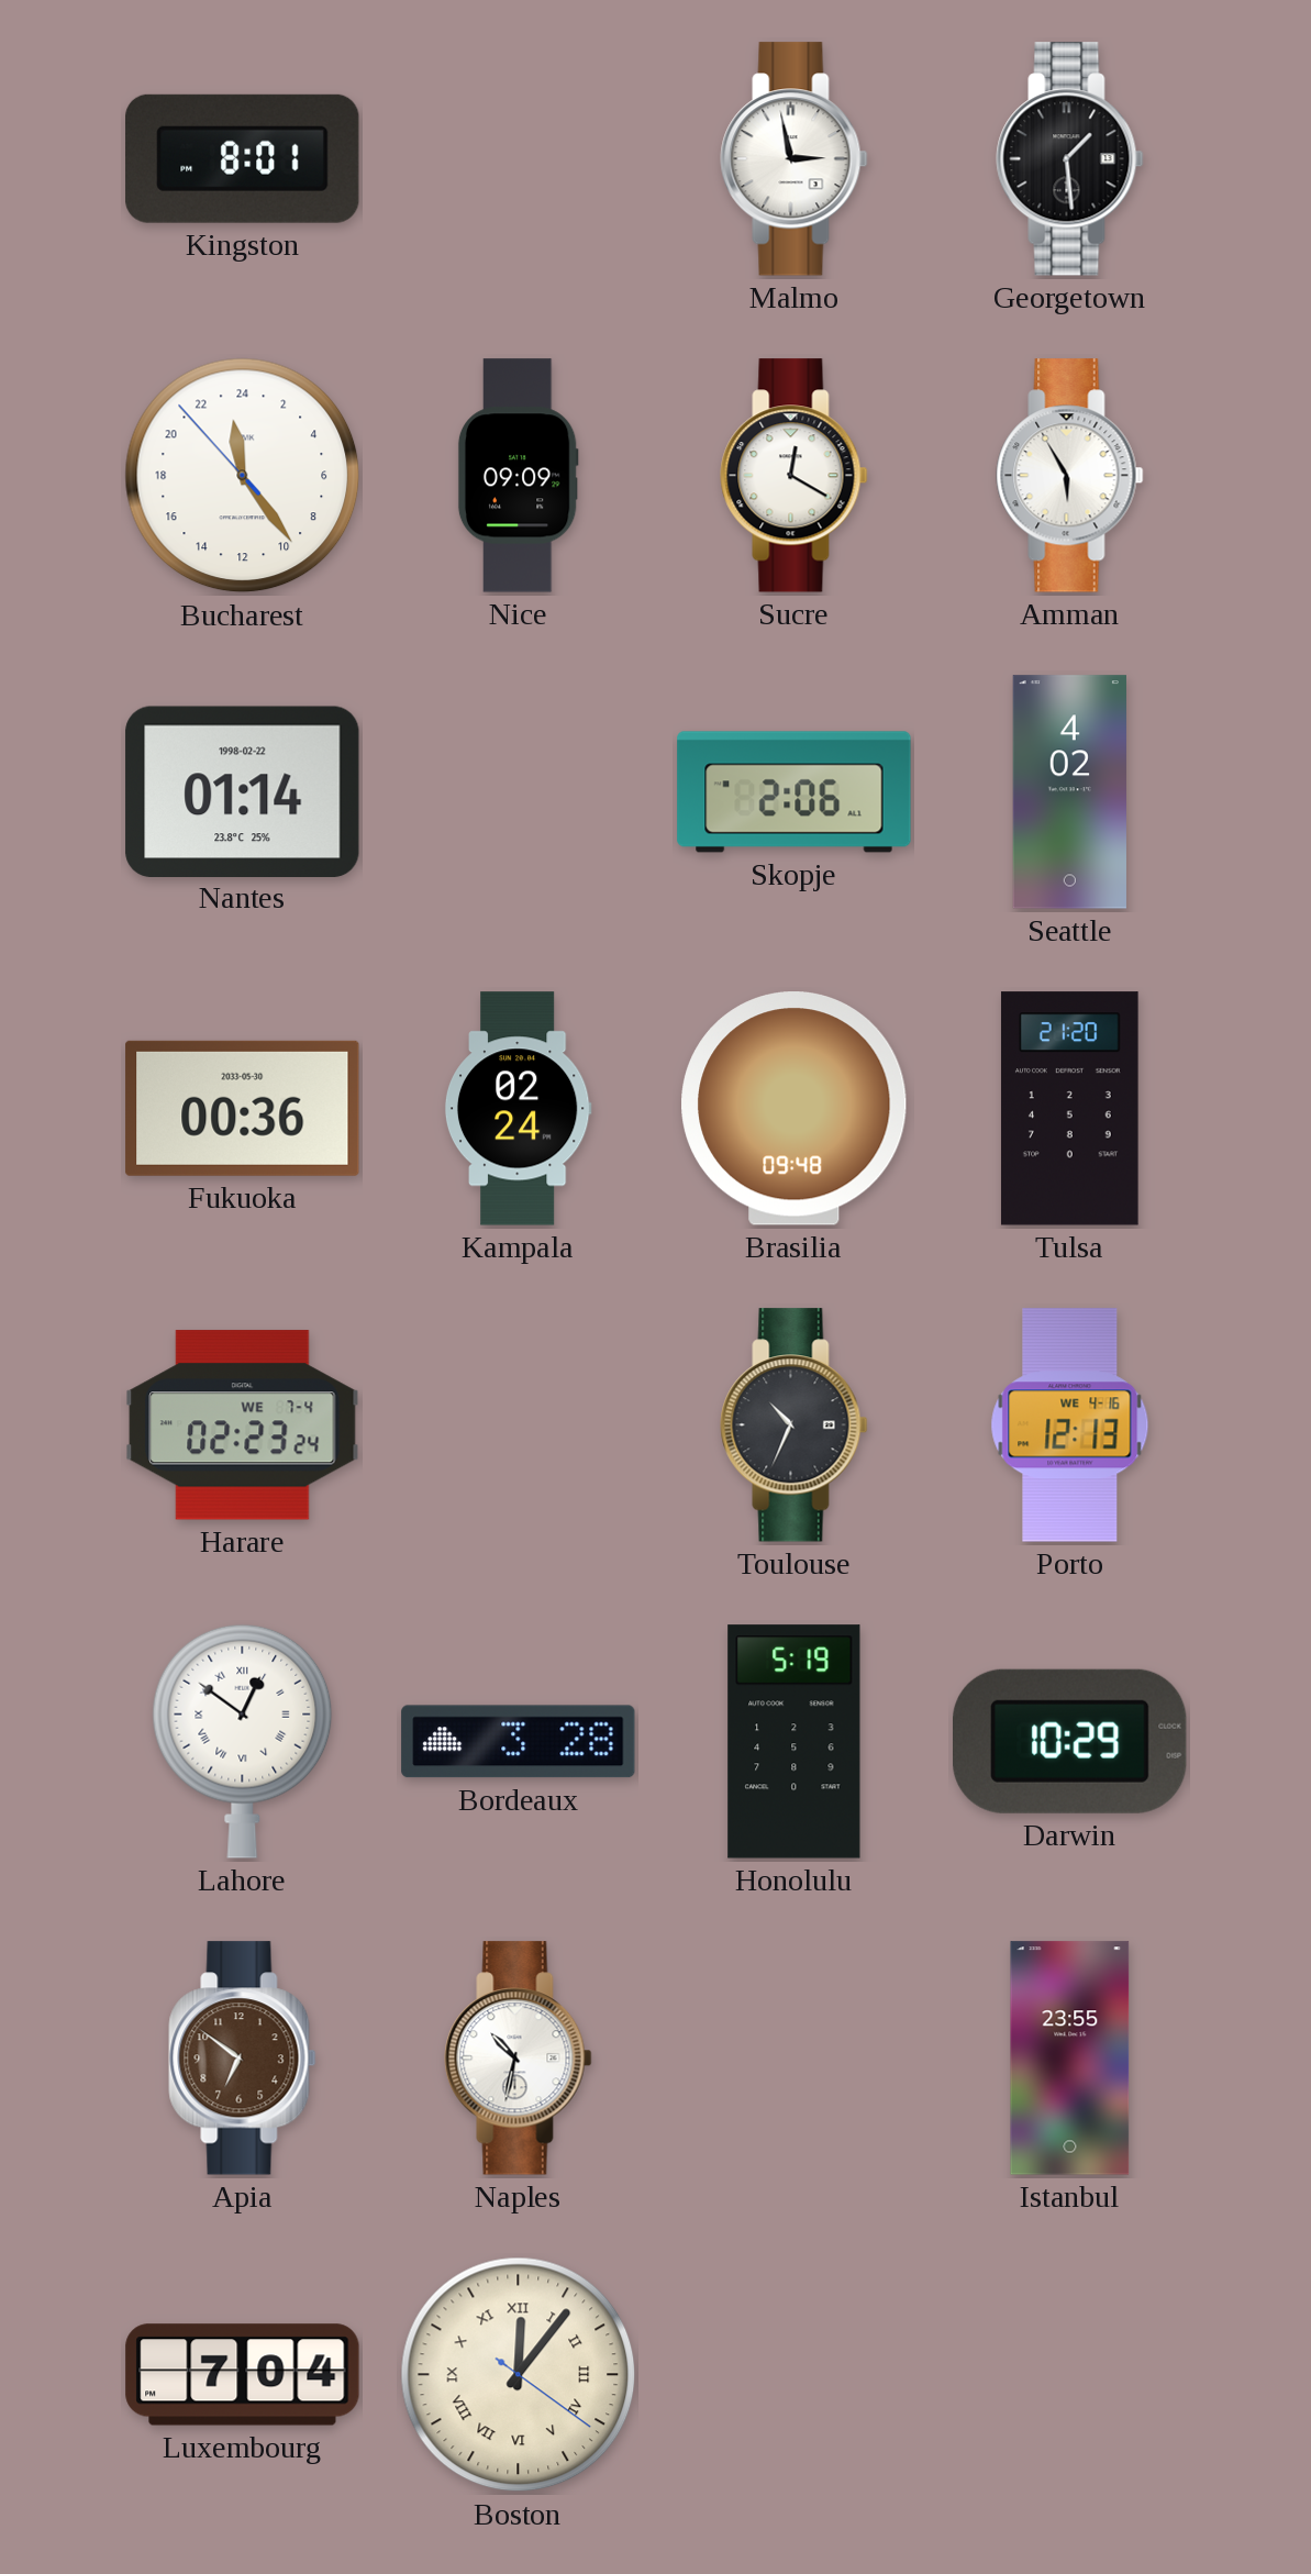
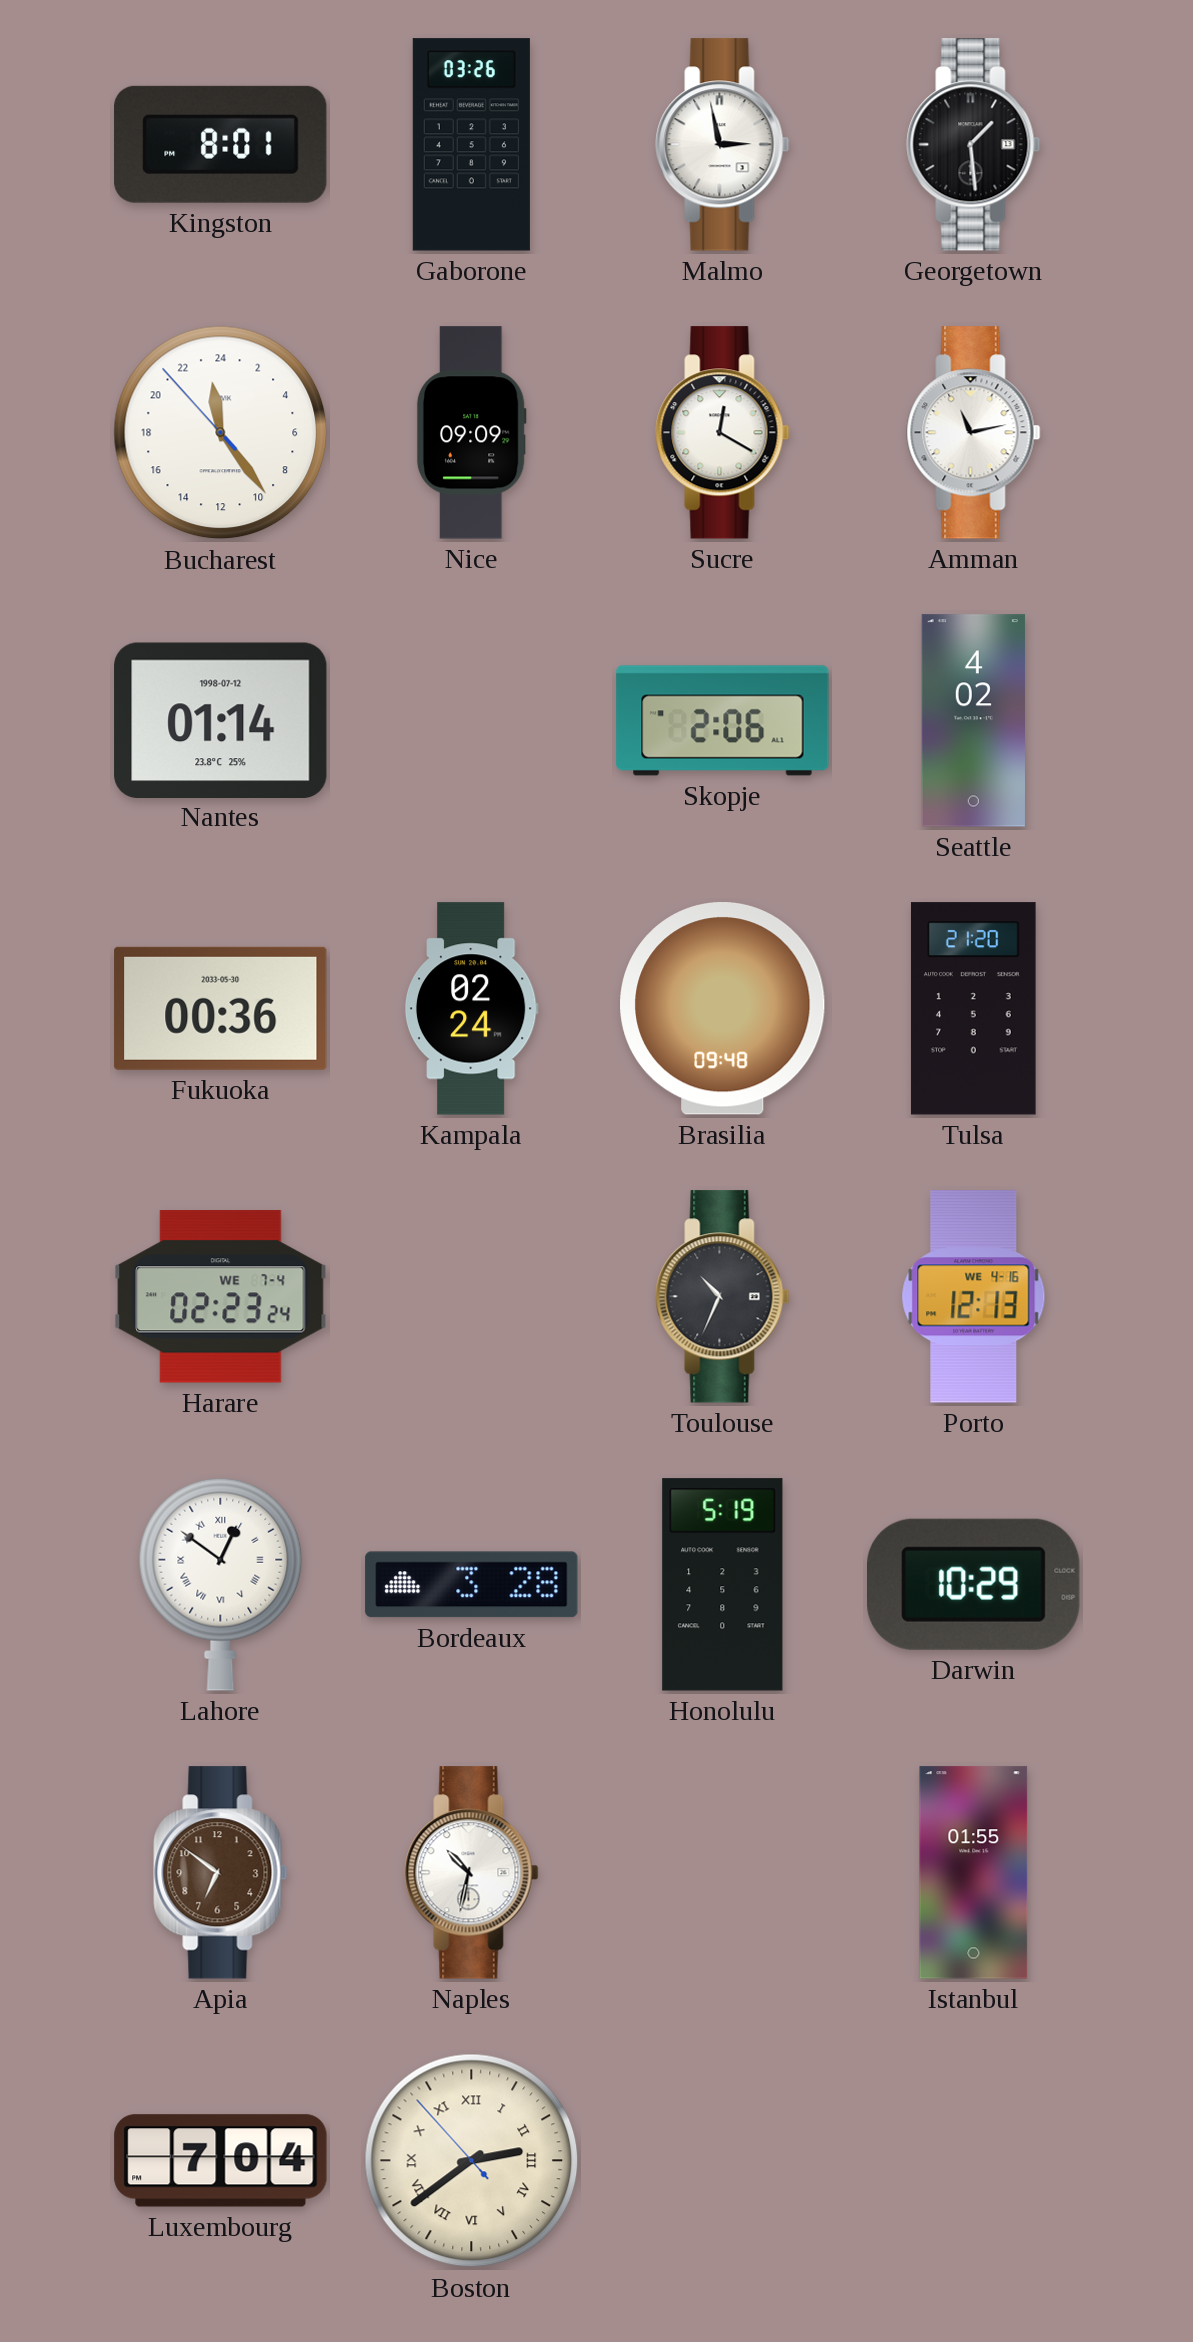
Gaborone: none -> 03:26 (471, 145)
Amman: 5:55 -> 11:13 (974, 433)
Nantes date: 1998-02-22 -> 1998-07-12 (221, 720)
Istanbul: 23:55 -> 01:55 (974, 1873)
Boston: 12:06 -> 2:38 (472, 2161)
